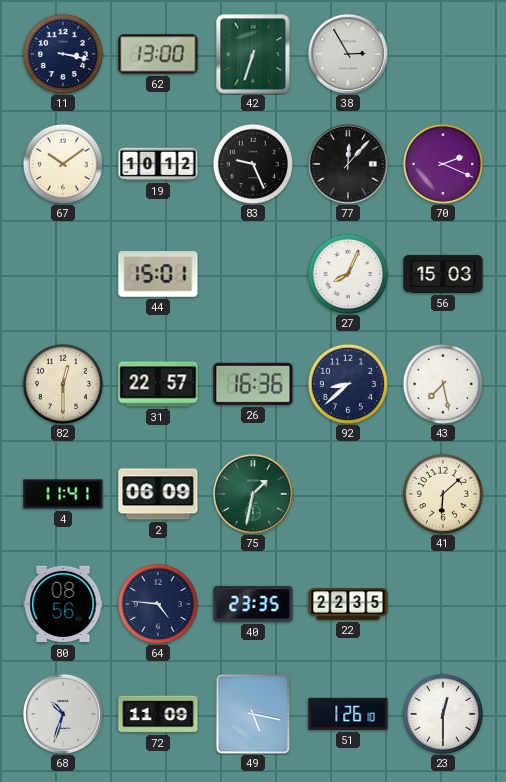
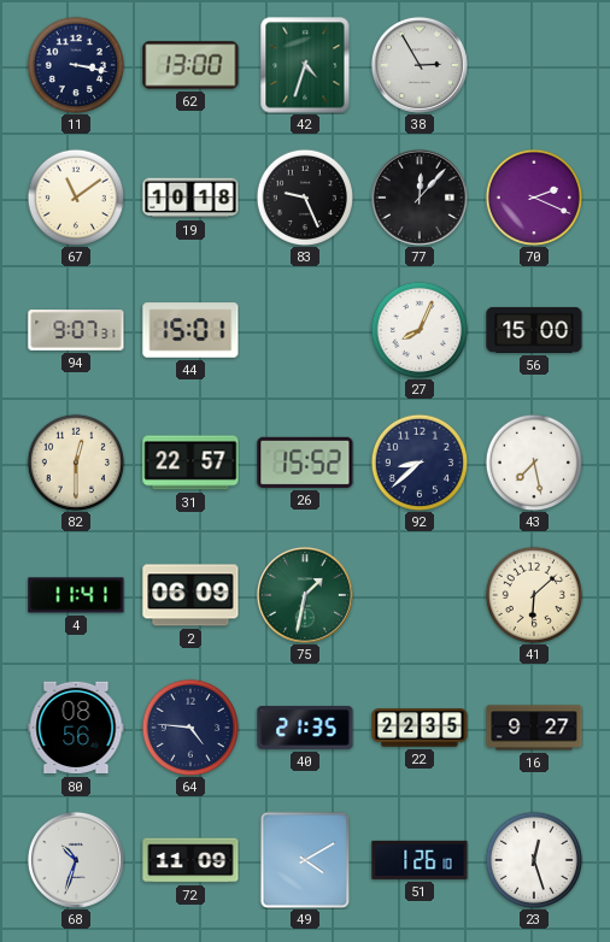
42: 6:33 -> 4:33 (305, 65)
67: 10:09 -> 11:09 (75, 196)
19: 10:12 -> 10:18 (190, 198)
94: none -> 9:07 (76, 331)
56: 15:03 -> 15:00 (534, 330)
26: 16:36 -> 15:52 (305, 463)
40: 23:35 -> 21:35 (305, 728)
16: none -> 9:27 (534, 728)
49: 5:17 -> 4:10 (305, 860)
23: 12:30 -> 12:27 (533, 859)
